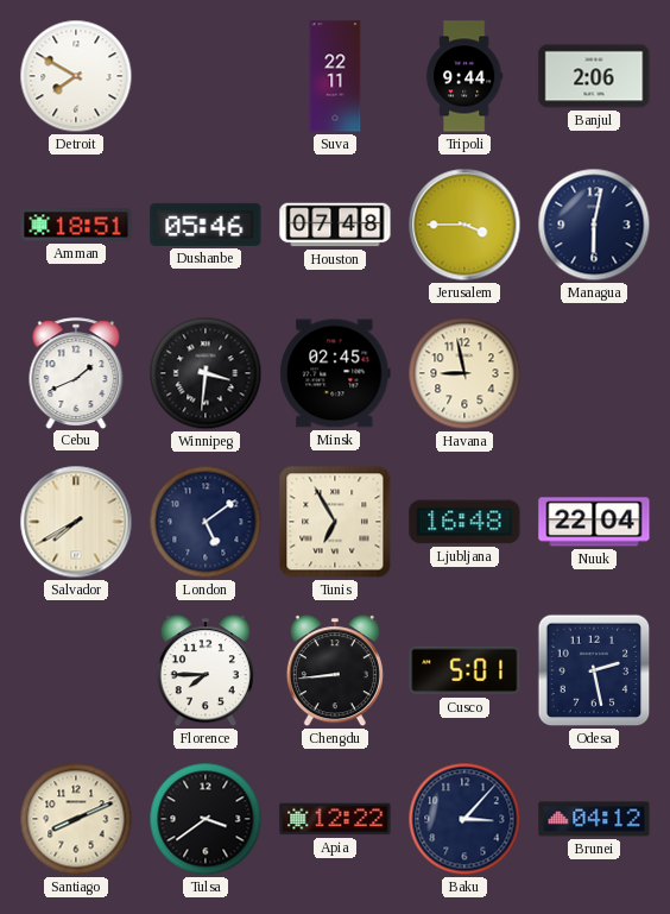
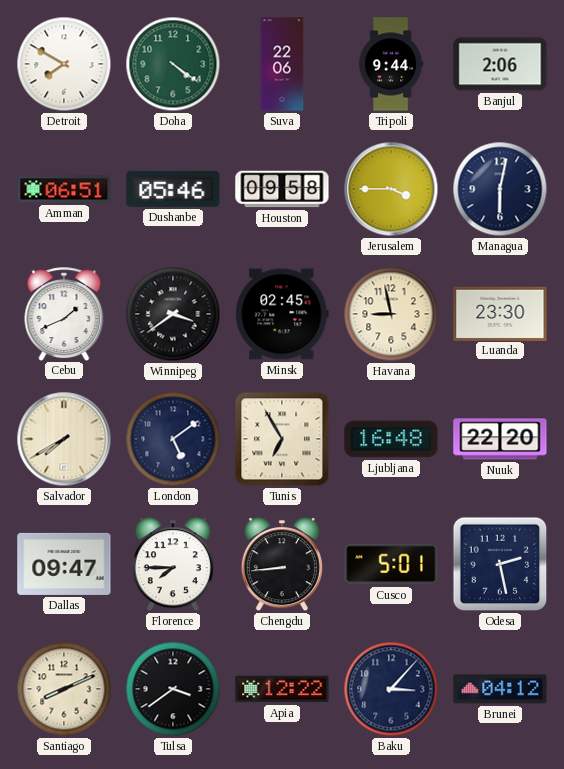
Doha: none -> 4:21 (173, 64)
Suva: 22:11 -> 22:06 (282, 64)
Amman: 18:51 -> 06:51 (64, 189)
Houston: 07:48 -> 09:58 (282, 189)
Winnipeg: 3:31 -> 3:39 (173, 314)
Luanda: none -> 23:30 (500, 313)
Nuuk: 22:04 -> 22:20 (500, 439)
Dallas: none -> 09:47 (64, 564)
